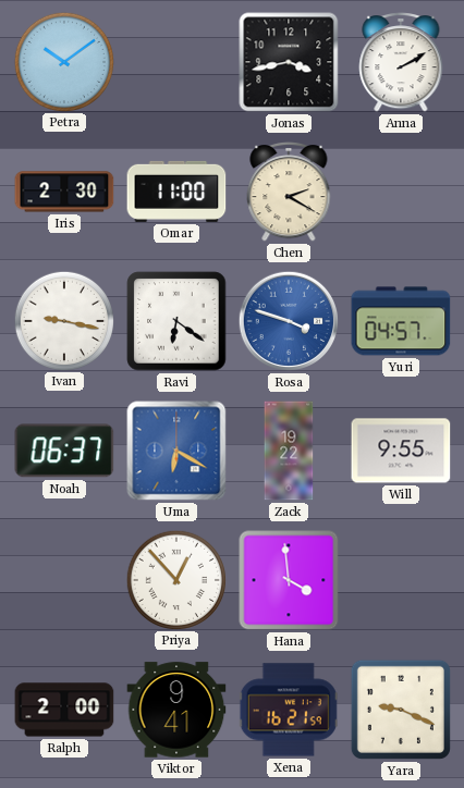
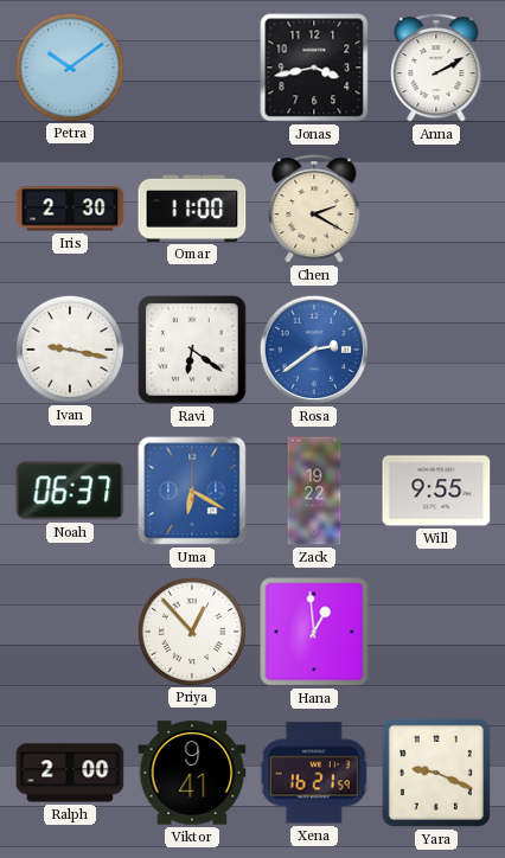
Rosa: 3:48 -> 2:39 (314, 350)
Yuri: 04:57 -> none (401, 321)
Hana: 3:59 -> 12:59 (314, 632)
